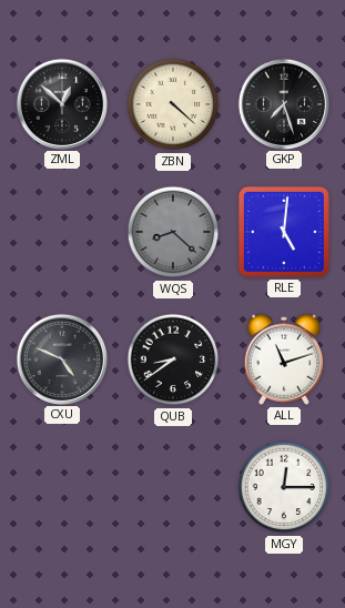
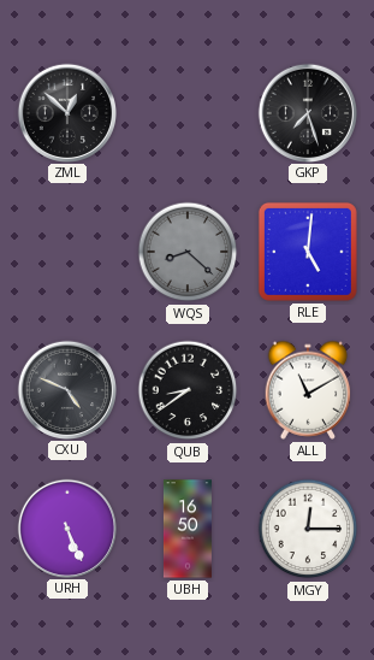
ZBN: 4:22 -> none (173, 104)
ALL: 11:12 -> 11:10 (308, 390)
URH: none -> 5:26 (66, 528)
UBH: none -> 16:50 (188, 529)
